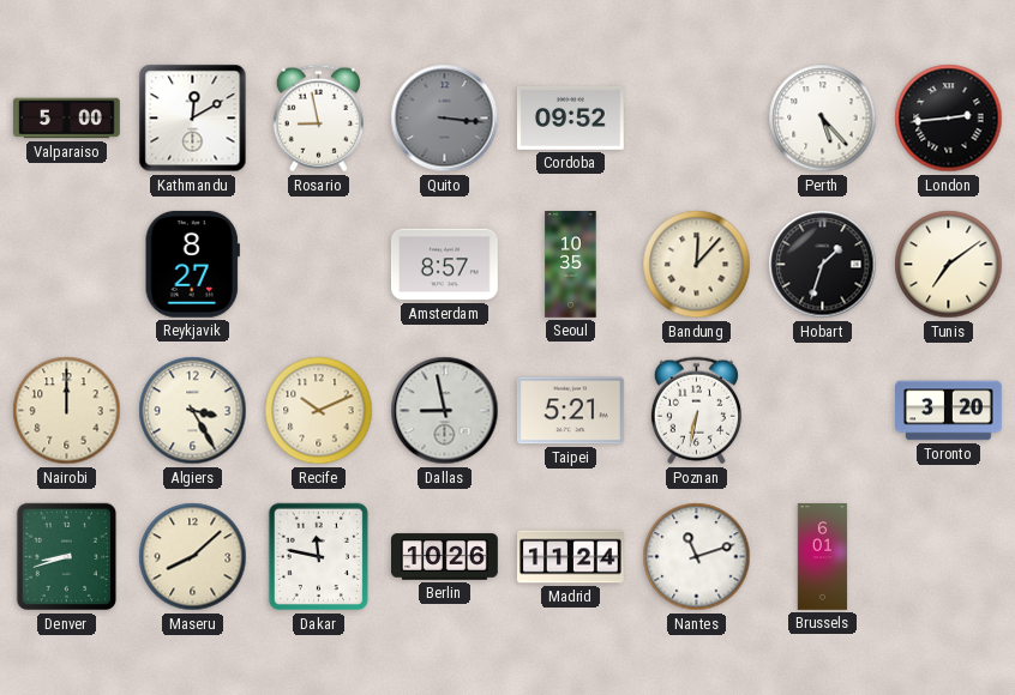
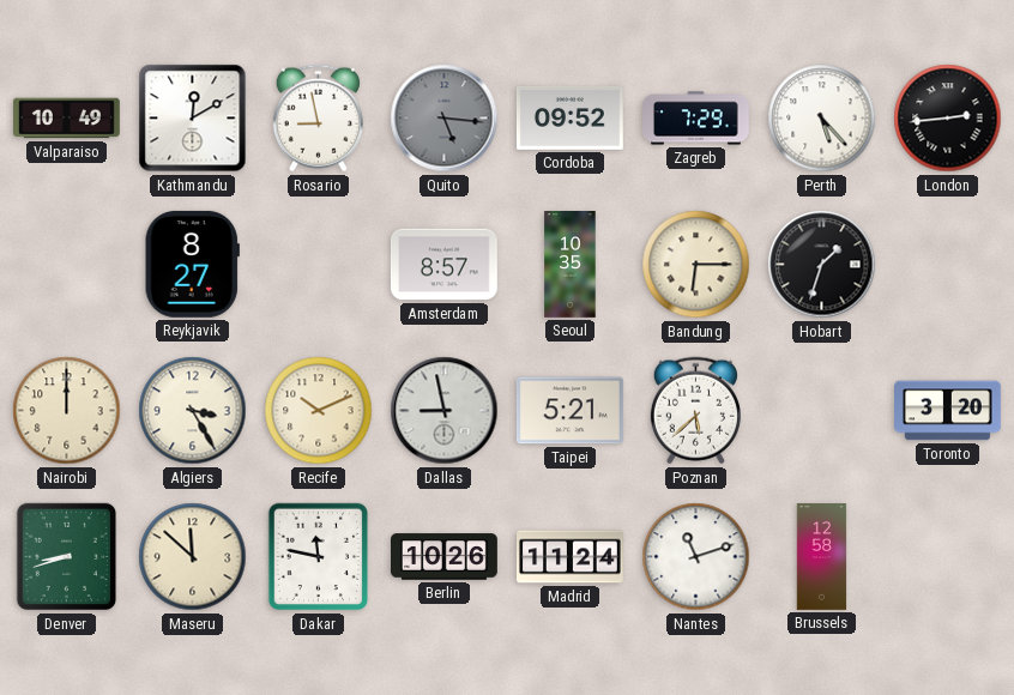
Valparaiso: 5:00 -> 10:49 (66, 119)
Quito: 3:16 -> 5:16 (445, 119)
Zagreb: none -> 7:29 (696, 119)
Bandung: 12:07 -> 6:15 (696, 265)
Tunis: 7:09 -> none (949, 265)
Poznan: 6:32 -> 5:38 (695, 411)
Maseru: 8:08 -> 11:52 (193, 557)
Brussels: 6:01 -> 12:58 (822, 557)
